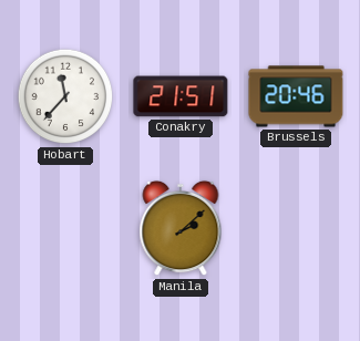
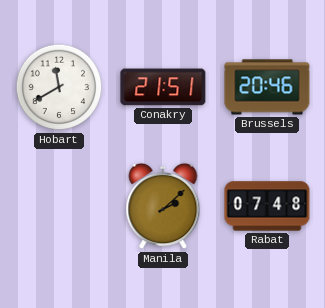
Hobart: 11:37 -> 11:40 (59, 87)
Rabat: none -> 07:48 (267, 206)
